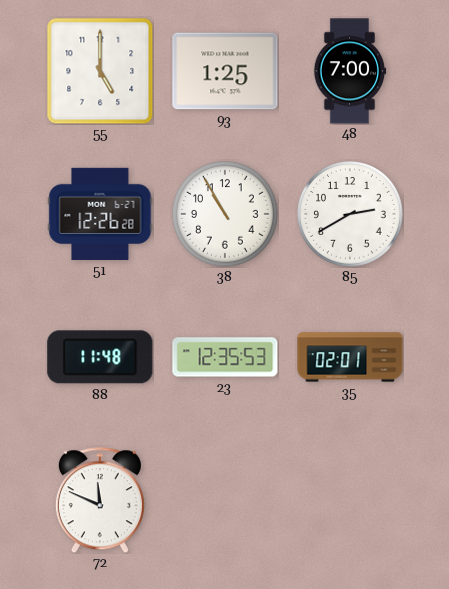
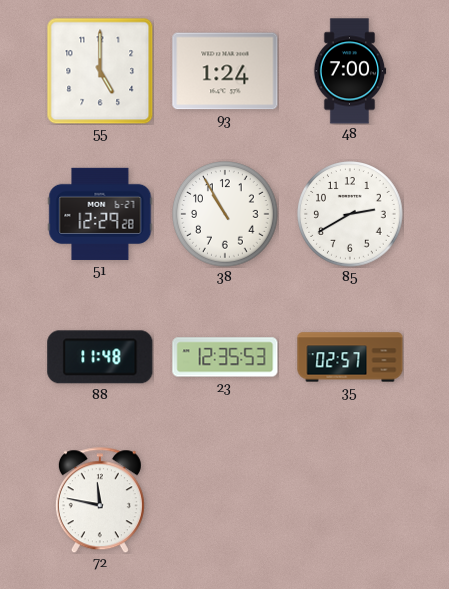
93: 1:25 -> 1:24 (225, 71)
51: 12:26 -> 12:29 (100, 214)
35: 02:01 -> 02:57 (350, 357)
72: 11:49 -> 11:47 (100, 500)
